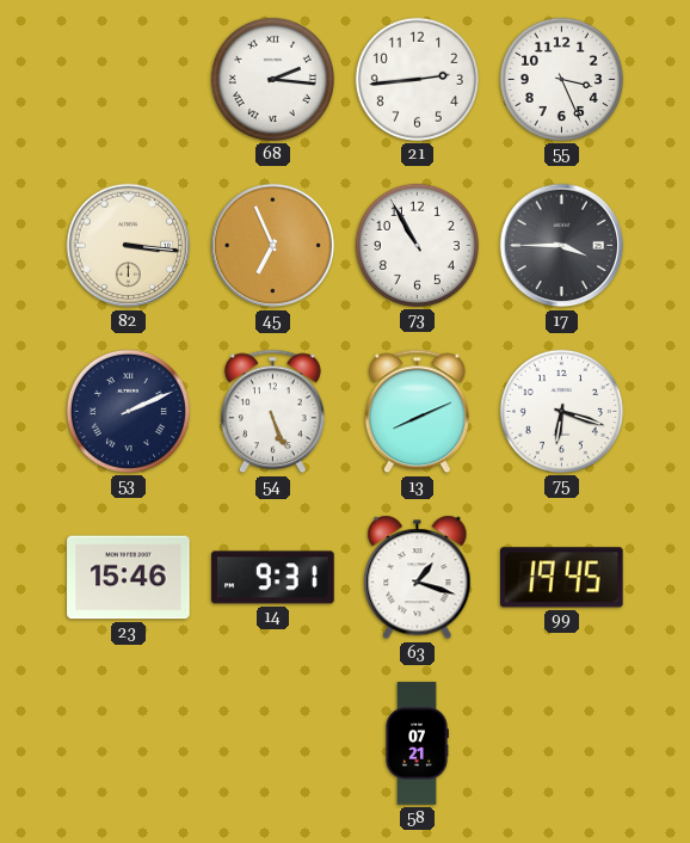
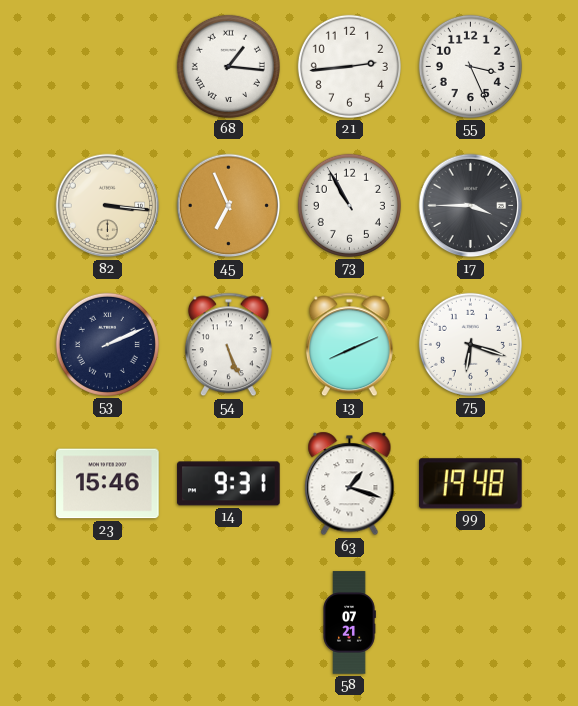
68: 2:16 -> 1:16 (228, 66)
99: 19:45 -> 19:48 (470, 484)
